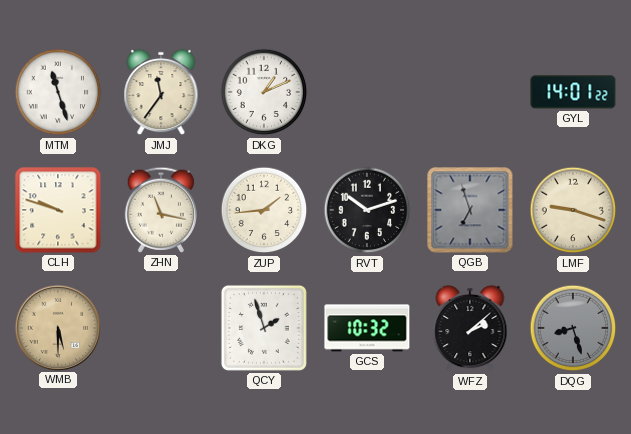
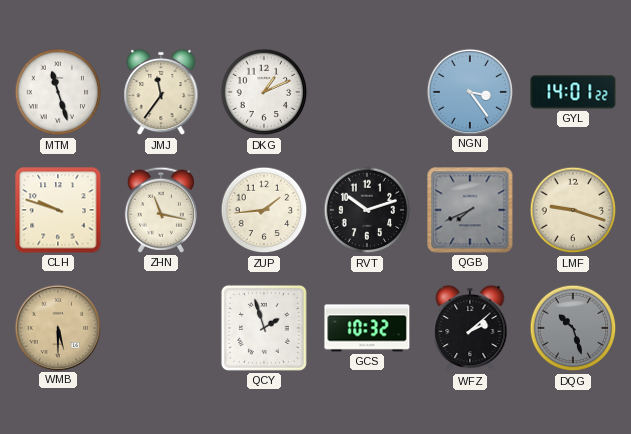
NGN: none -> 3:24 (469, 91)
QGB: 6:57 -> 7:41 (470, 210)
DQG: 8:27 -> 10:27 (573, 328)
